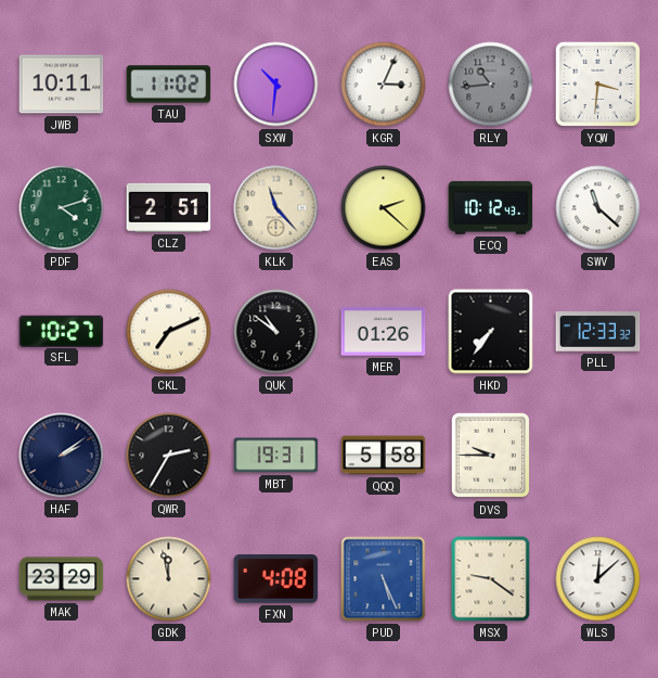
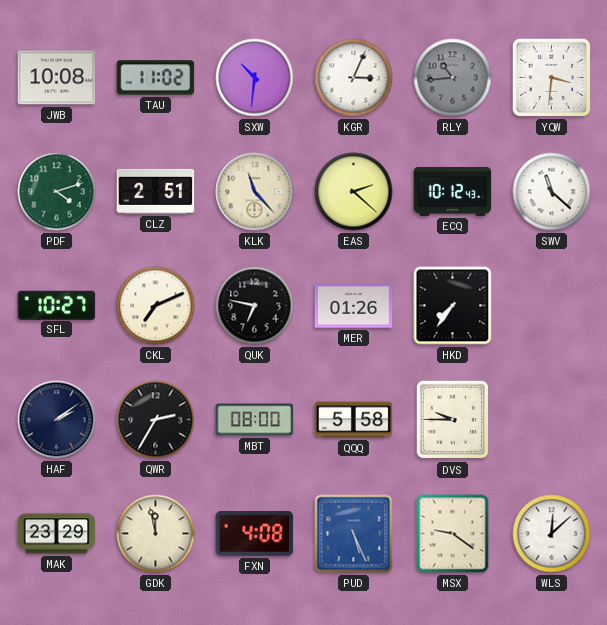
JWB: 10:11 -> 10:08 (57, 78)
QUK: 10:51 -> 6:47 (255, 306)
PLL: 12:33 -> none (598, 332)
MBT: 19:31 -> 08:00 (255, 420)
